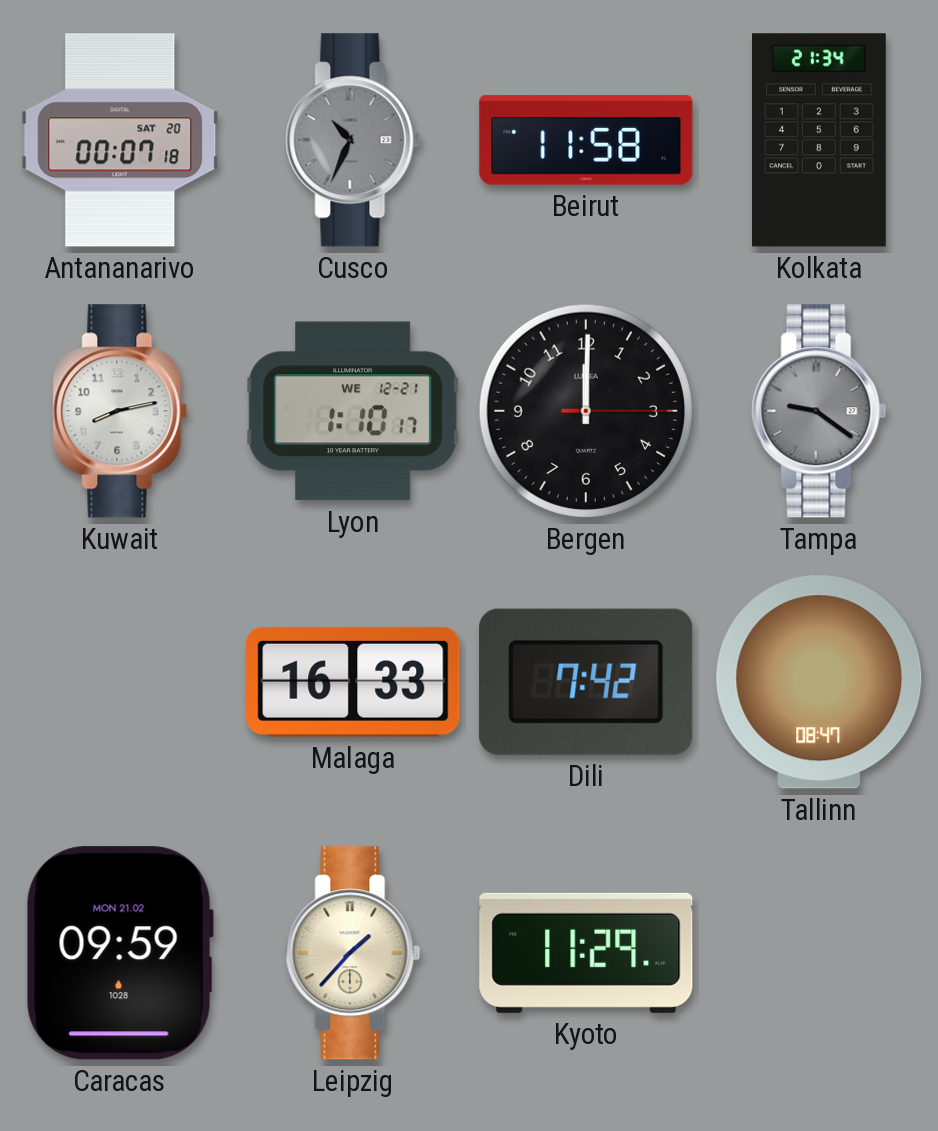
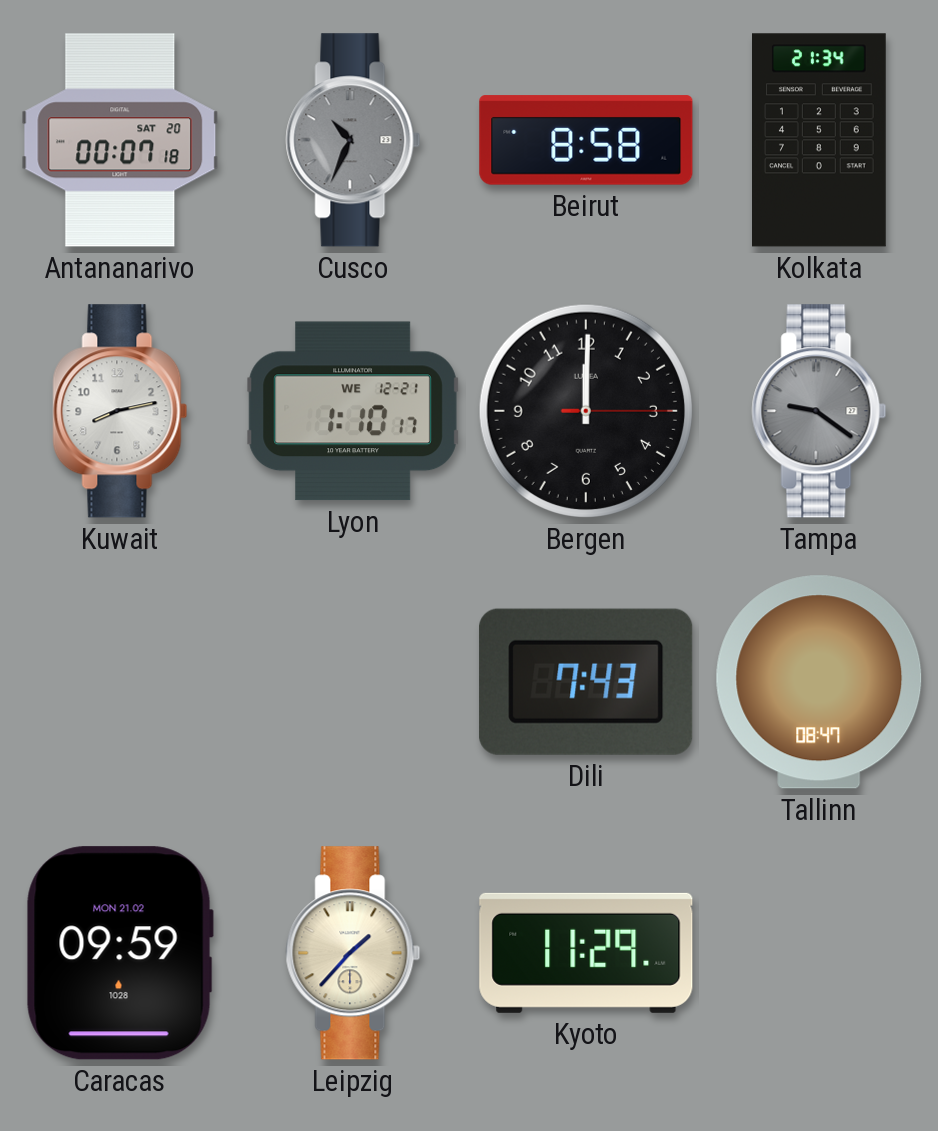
Beirut: 11:58 -> 8:58 (586, 140)
Malaga: 16:33 -> none (353, 682)
Dili: 7:42 -> 7:43 (586, 682)
